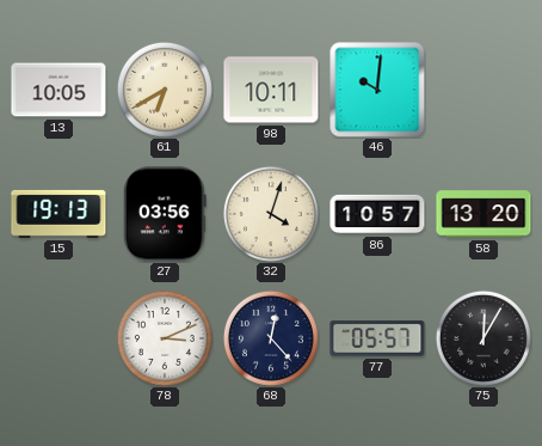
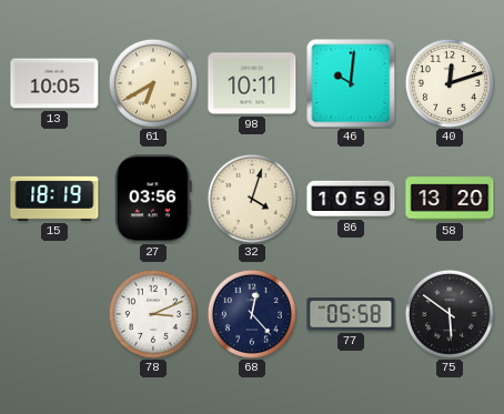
40: none -> 12:12 (450, 83)
15: 19:13 -> 18:19 (54, 199)
86: 10:57 -> 10:59 (351, 199)
77: 05:57 -> 05:58 (351, 314)
75: 12:05 -> 5:51 (450, 314)
